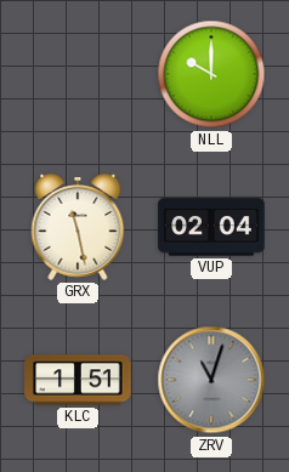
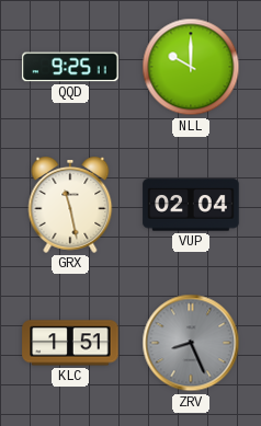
QQD: none -> 9:25 (70, 67)
ZRV: 11:03 -> 8:26 (191, 343)
